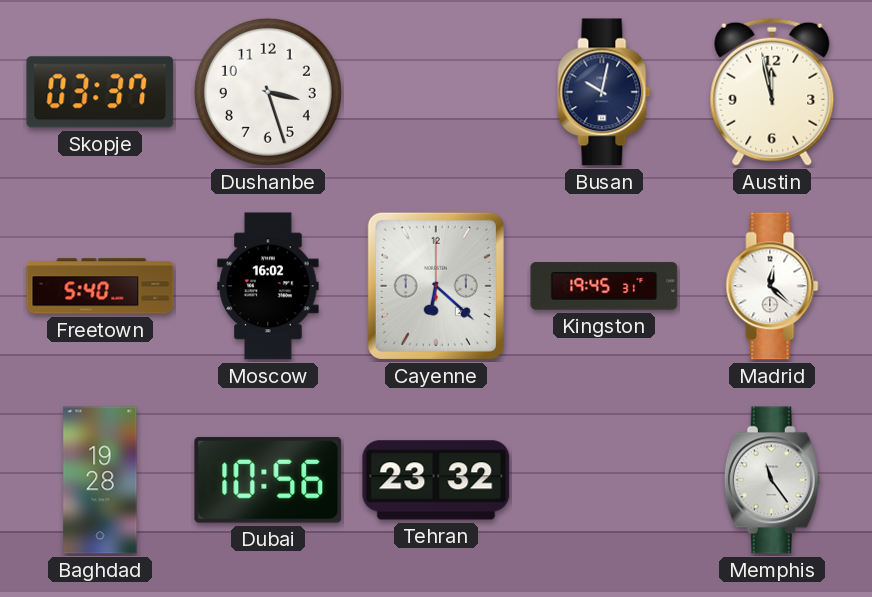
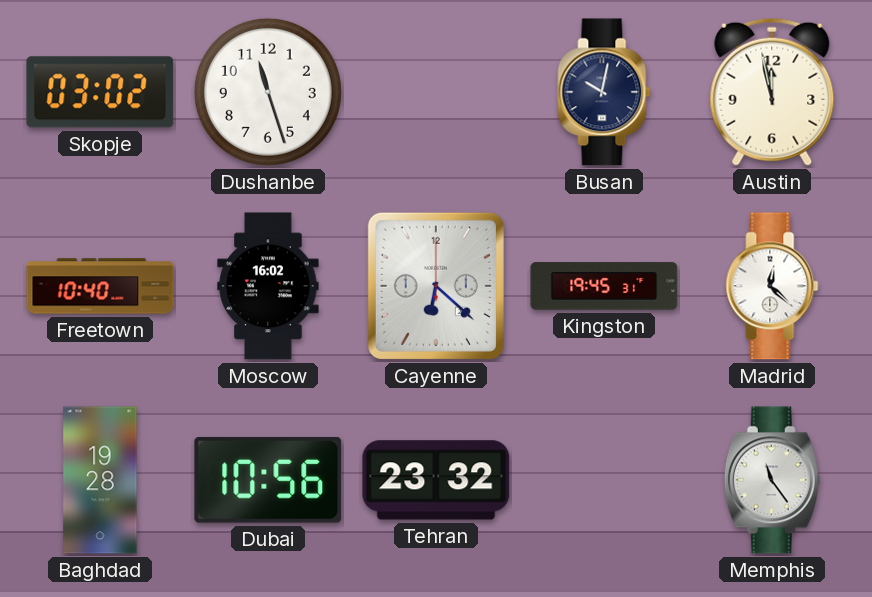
Skopje: 03:37 -> 03:02 (100, 92)
Dushanbe: 3:27 -> 11:27 (268, 92)
Freetown: 5:40 -> 10:40 (100, 286)
